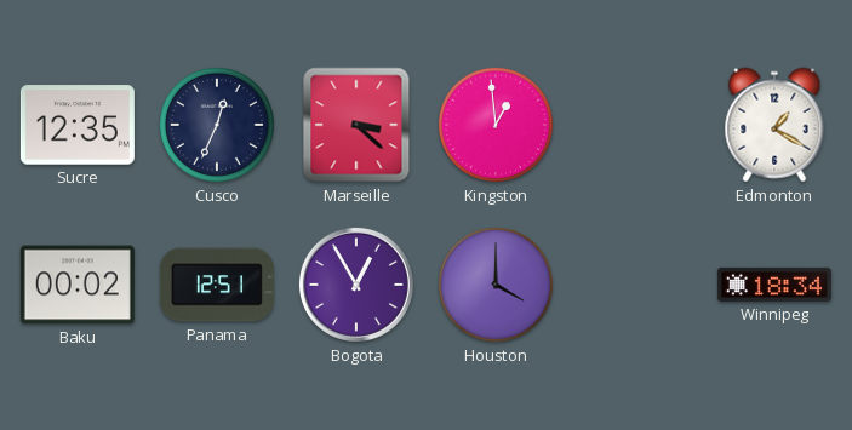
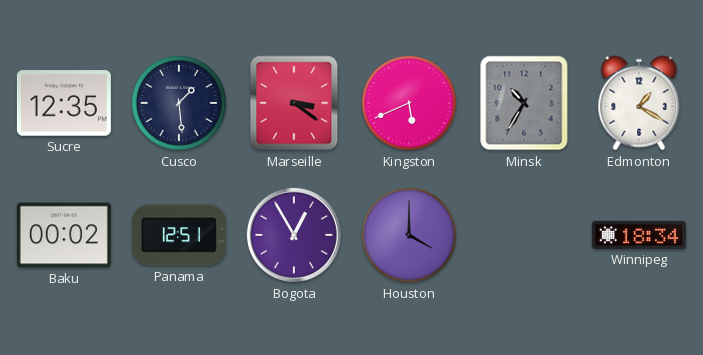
Cusco: 12:34 -> 1:29 (179, 103)
Marseille: 3:22 -> 3:21 (294, 103)
Kingston: 12:59 -> 5:41 (409, 103)
Minsk: none -> 10:35 (524, 103)
